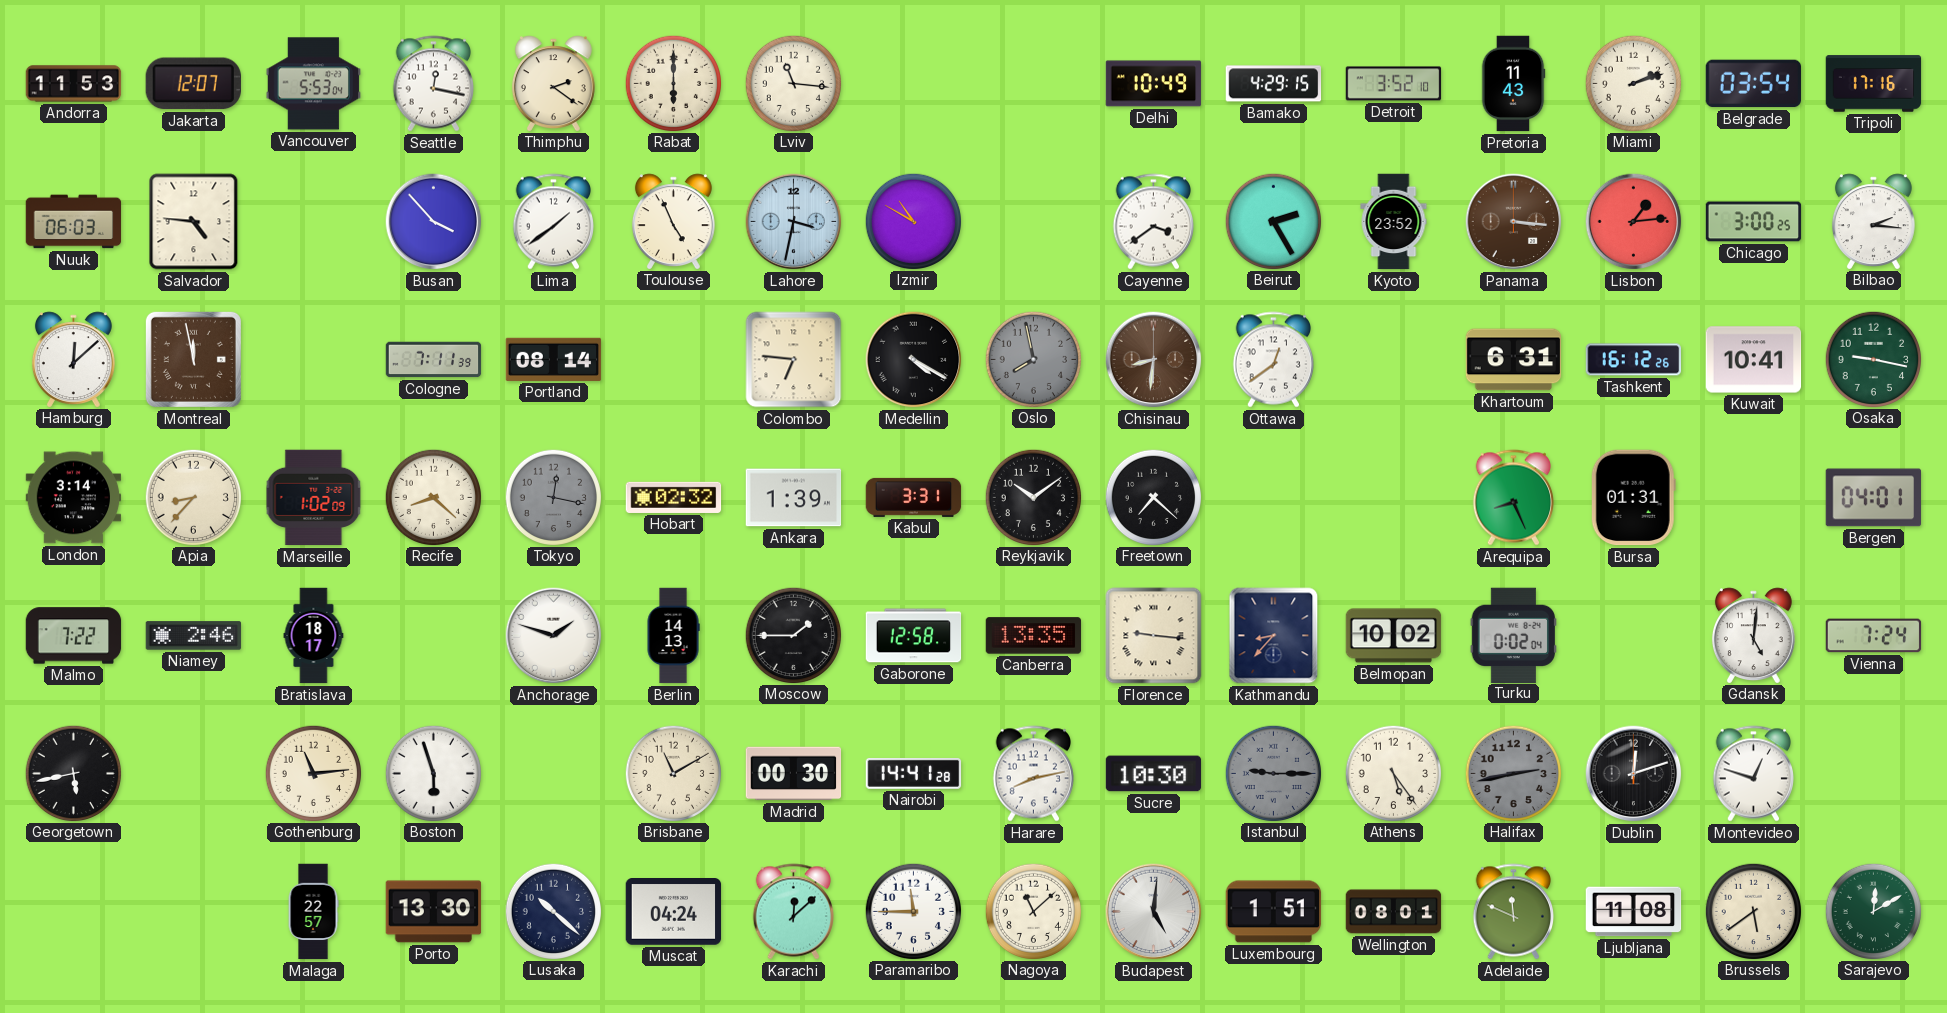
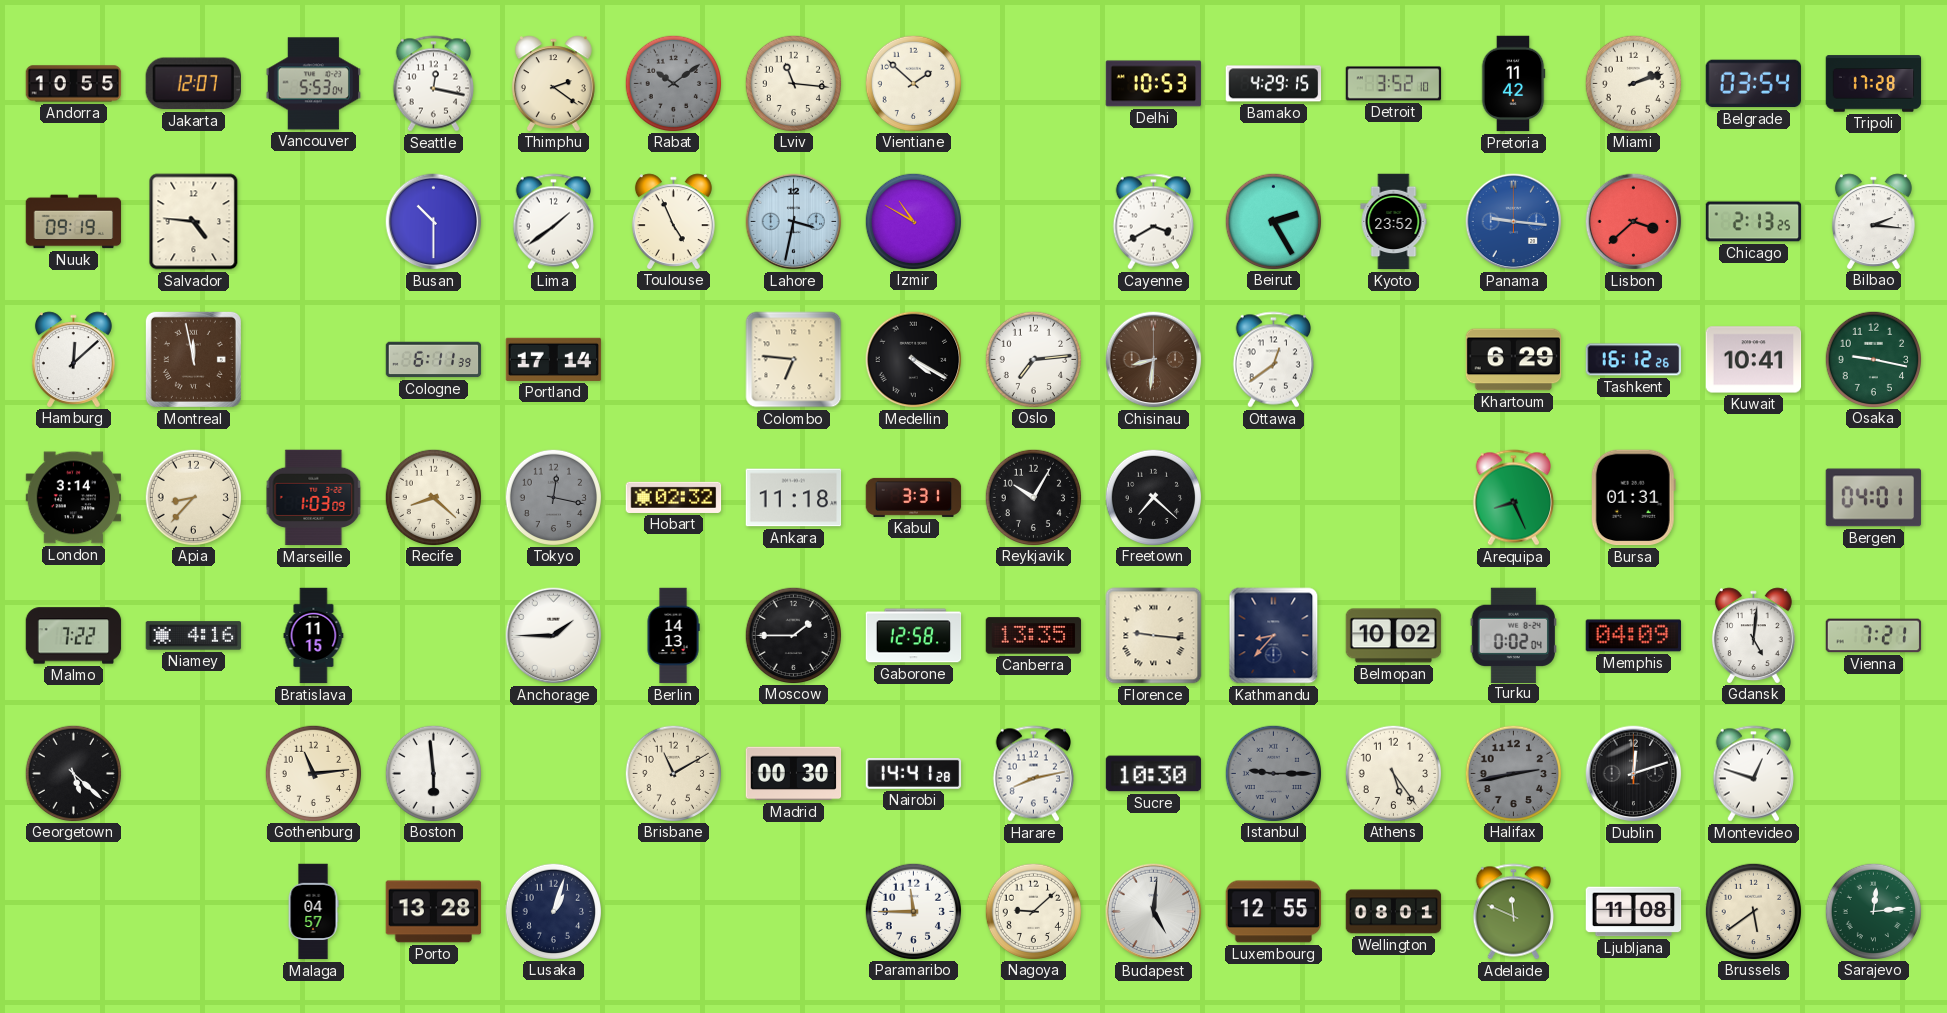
Andorra: 11:53 -> 10:55 (74, 84)
Rabat: 6:00 -> 10:09 (673, 83)
Rabat dial: cream -> grey (673, 83)
Vientiane: none -> 1:52 (913, 83)
Delhi: 10:49 -> 10:53 (1154, 84)
Pretoria: 11:43 -> 11:42 (1513, 84)
Tripoli: 17:16 -> 17:28 (1874, 84)
Nuuk: 06:03 -> 09:19 (74, 222)
Busan: 3:53 -> 10:30 (434, 222)
Cayenne: 3:39 -> 3:40 (1153, 222)
Panama: 3:16 -> 9:16 (1514, 222)
Panama dial: brown -> blue (1514, 222)
Lisbon: 1:14 -> 3:38 (1634, 222)
Chicago: 3:00 -> 2:13 (1754, 222)
Cologne: 7:11 -> 6:11 (434, 360)
Portland: 08:14 -> 17:14 (554, 359)
Oslo: 7:58 -> 7:14 (1033, 359)
Oslo dial: grey -> white (1033, 359)
Khartoum: 6:31 -> 6:29 (1514, 360)
Marseille: 1:02 -> 1:03 (314, 498)
Ankara: 1:39 -> 11:18 (794, 498)
Reykjavik: 10:09 -> 10:05 (1033, 497)
Niamey: 2:46 -> 4:16 (194, 636)
Bratislava: 18:17 -> 11:15 (314, 636)
Anchorage: 1:48 -> 1:45 (554, 636)
Memphis: none -> 04:09 (1634, 636)
Vienna: 7:24 -> 7:21 (1874, 636)
Georgetown: 5:43 -> 5:22 (73, 773)
Boston: 5:57 -> 5:59 (433, 773)
Malaga: 22:57 -> 04:57 (313, 912)
Porto: 13:30 -> 13:28 (434, 912)
Lusaka: 10:22 -> 1:03 (553, 911)
Muscat: 04:24 -> none (674, 912)
Karachi: 12:08 -> none (793, 912)
Nagoya: 11:08 -> 9:08 (1033, 911)
Luxembourg: 1:51 -> 12:55 (1274, 912)
Sarajevo: 12:10 -> 12:14 (1873, 911)
